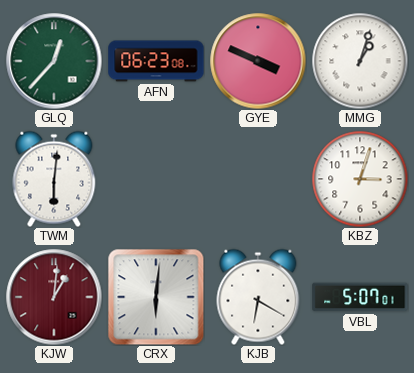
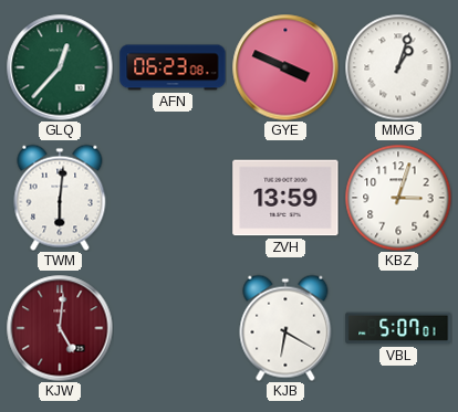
ZVH: none -> 13:59 (285, 198)
KJW: 1:01 -> 5:01 (60, 328)
CRX: 6:01 -> none (156, 297)
